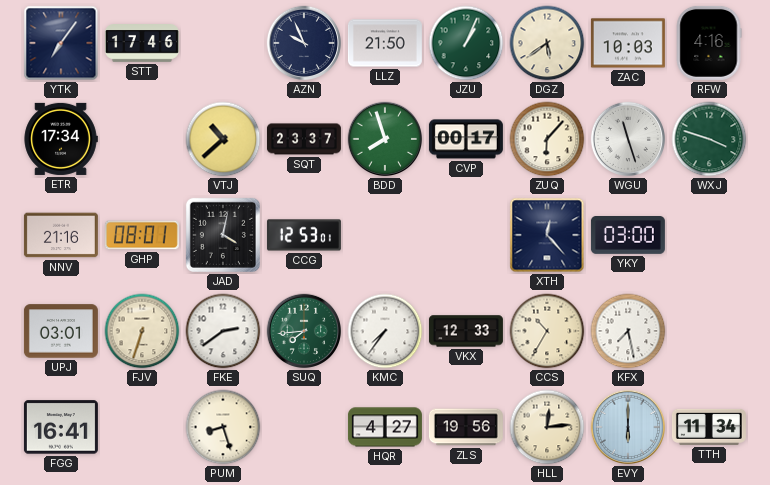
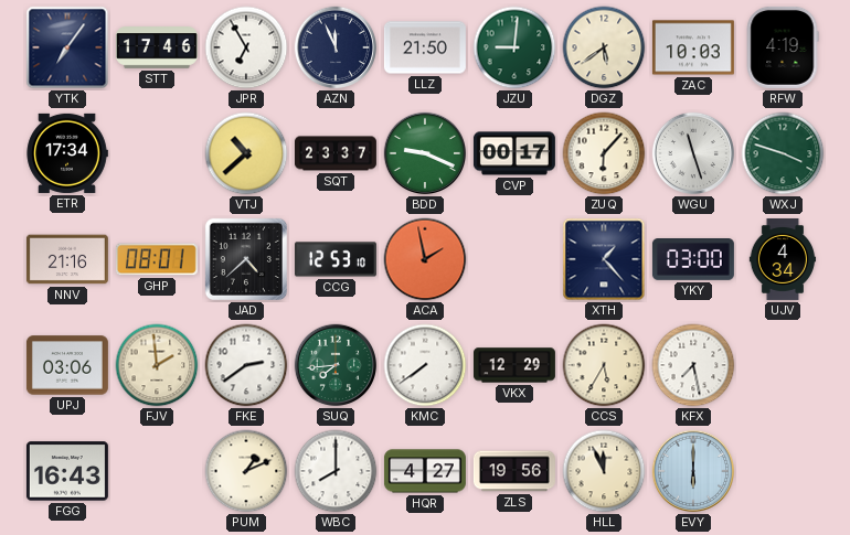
JPR: none -> 6:55 (246, 47)
AZN: 9:56 -> 11:56 (336, 47)
JZU: 1:04 -> 9:01 (514, 47)
RFW: 4:16 -> 4:19 (783, 47)
BDD: 7:57 -> 9:19 (425, 153)
JAD: 4:02 -> 4:38 (246, 259)
CCG: 12:53:01 -> 12:53:10 (336, 259)
ACA: none -> 1:58 (425, 259)
XTH: 12:23 -> 1:23 (604, 259)
UJV: none -> 4:34 (783, 259)
UPJ: 03:01 -> 03:06 (67, 365)
FJV: 6:33 -> 1:59 (157, 365)
KMC: 7:36 -> 7:39 (425, 365)
VKX: 12:33 -> 12:29 (514, 365)
CCS: 10:35 -> 5:35 (604, 365)
FGG: 16:41 -> 16:43 (67, 471)
PUM: 8:27 -> 1:11 (246, 471)
WBC: none -> 8:00 (336, 471)
HLL: 12:14 -> 11:56 (604, 471)
TTH: 11:34 -> none (709, 427)
